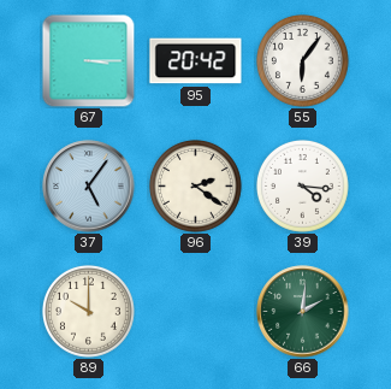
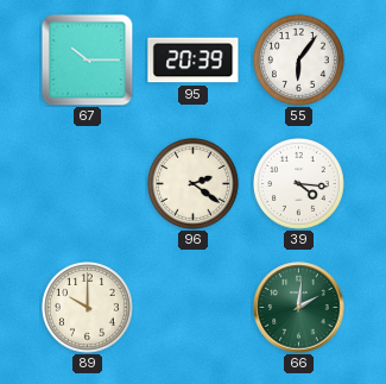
67: 3:15 -> 10:15 (87, 59)
95: 20:42 -> 20:39 (194, 61)
37: 5:06 -> none (89, 187)
